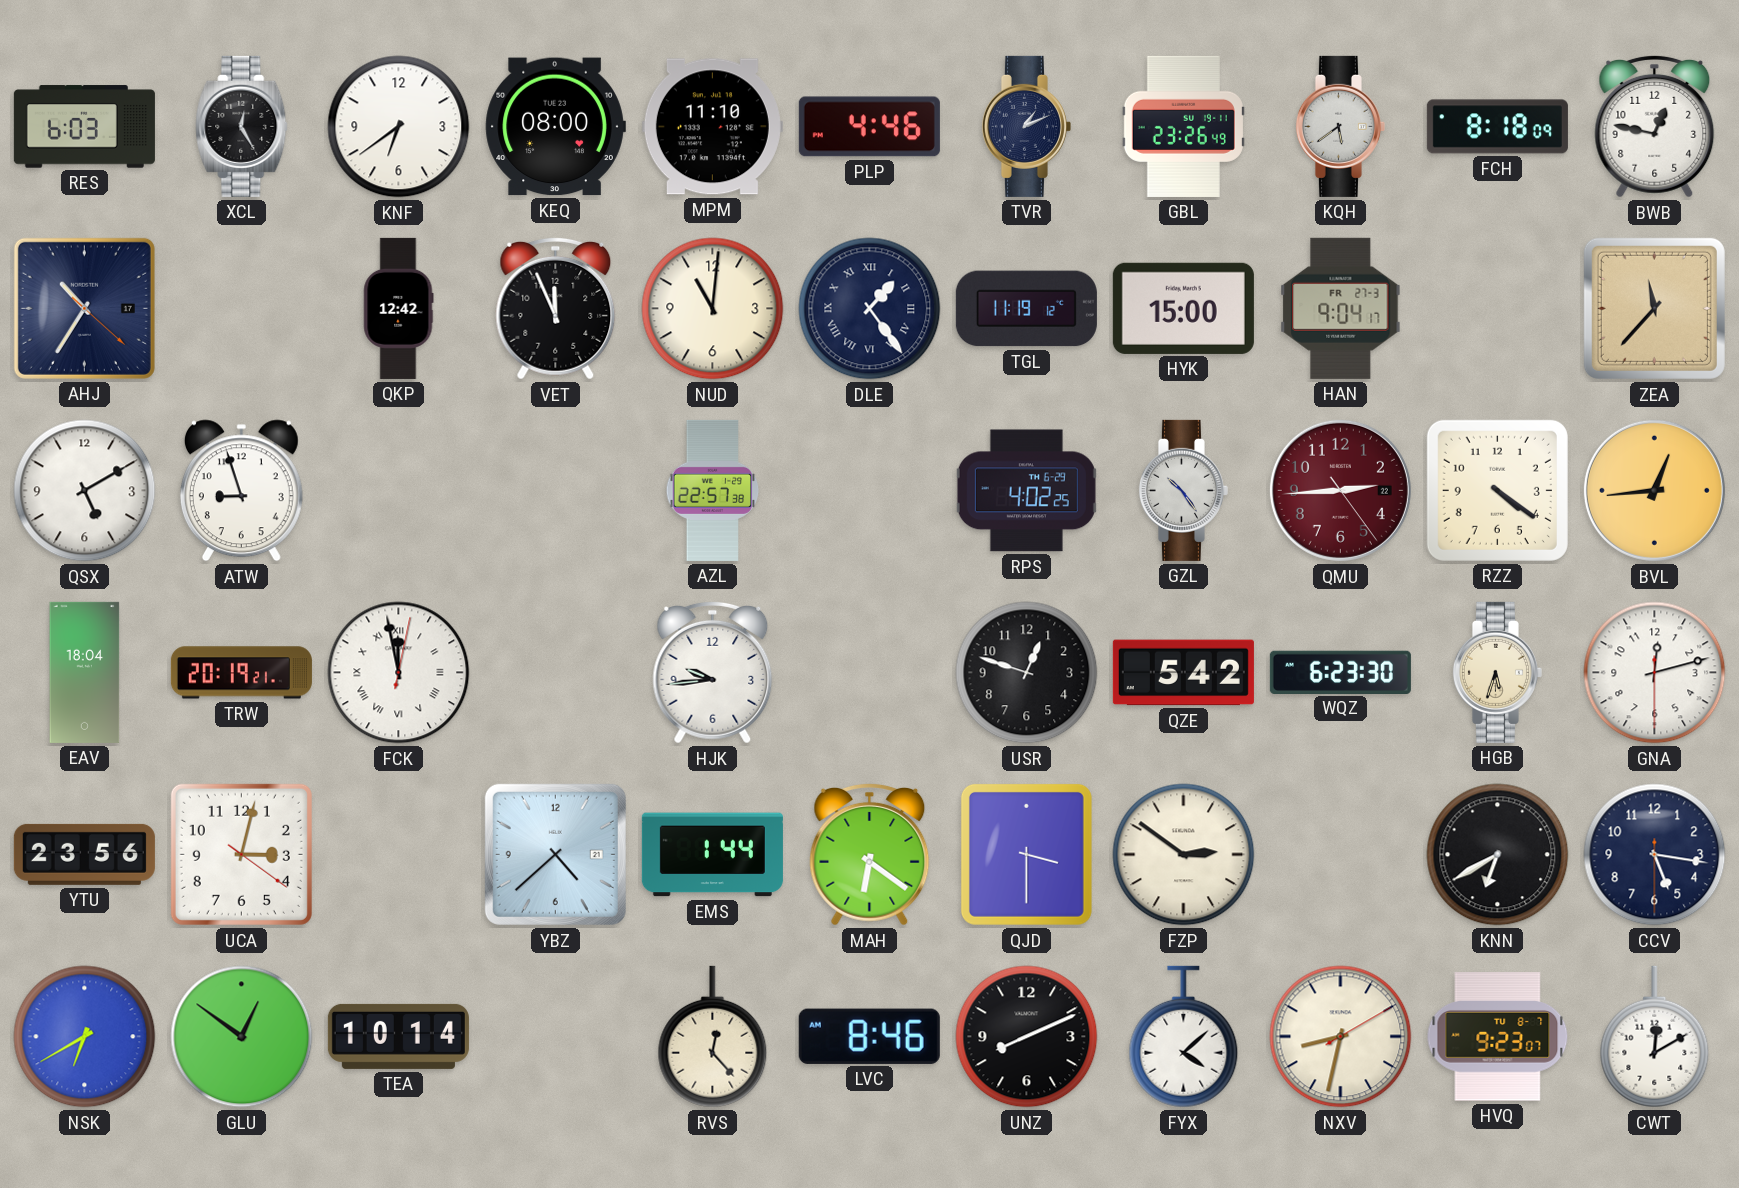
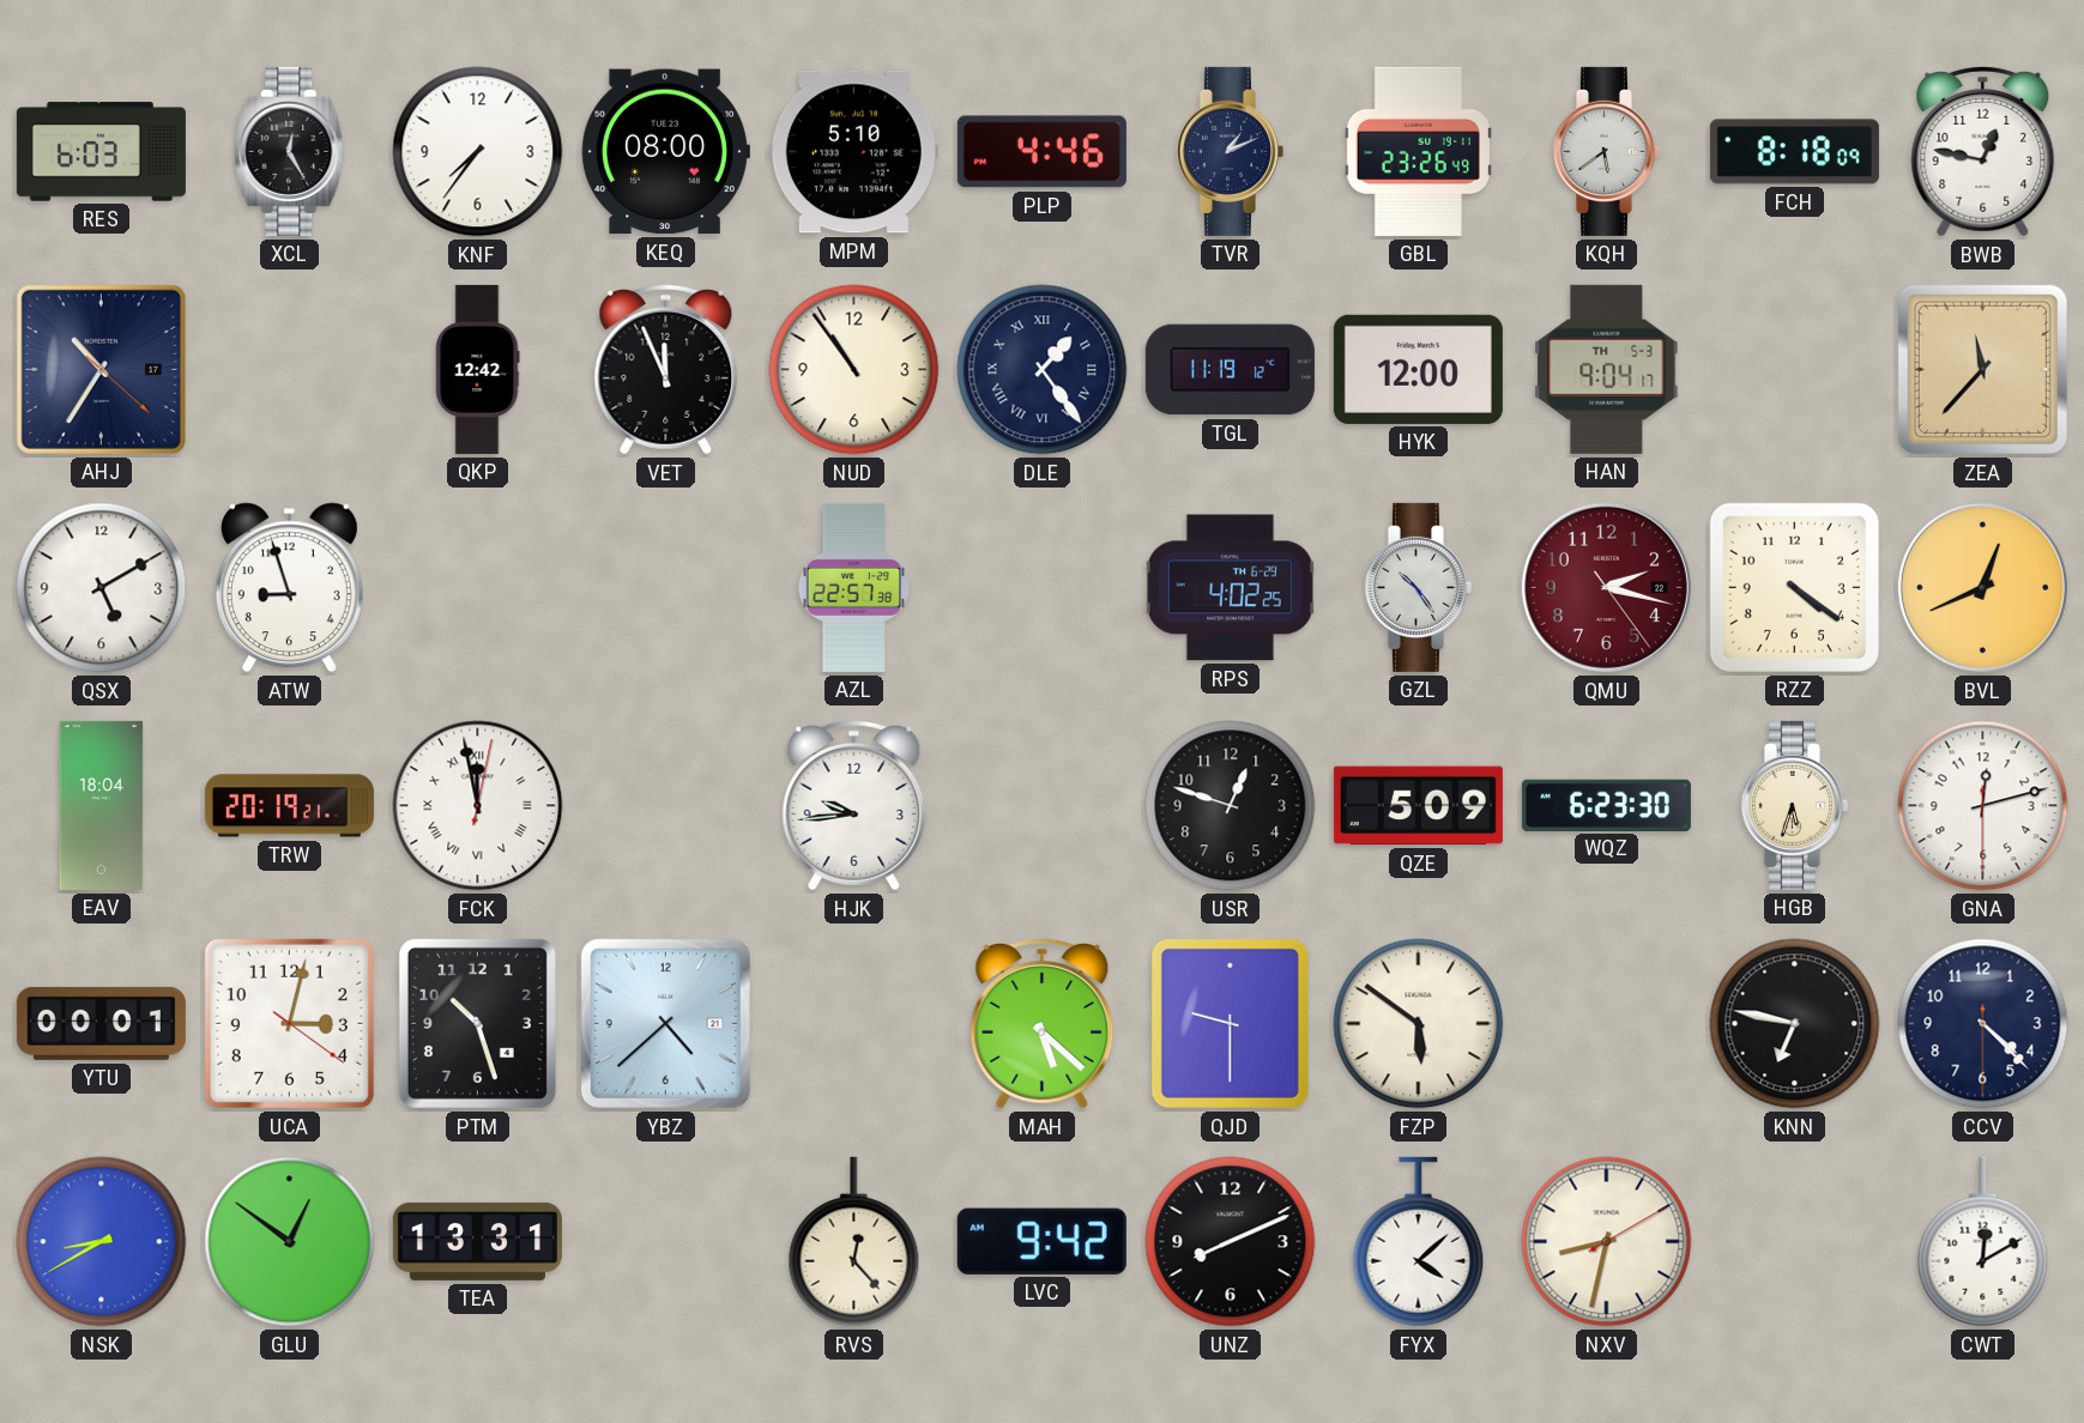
KNF: 6:39 -> 7:36 (478, 152)
MPM: 11:10 -> 5:10 (853, 152)
NUD: 11:01 -> 10:54 (854, 370)
HYK: 15:00 -> 12:00 (1418, 369)
HAN date: FR 27-3 -> TH 5-3 (1607, 369)
QMU: 2:44 -> 2:17 (1606, 587)
BVL: 12:44 -> 12:41 (1982, 587)
QZE: 5:42 -> 5:09 (1418, 806)
YTU: 23:56 -> 00:01 (101, 1023)
PTM: none -> 10:27 (477, 1023)
EMS: 1:44 -> none (712, 855)
MAH: 6:21 -> 5:22 (1043, 1023)
QJD: 3:30 -> 9:30 (1230, 1023)
FZP: 2:51 -> 5:51 (1419, 1024)
KNN: 6:40 -> 6:47 (1795, 1024)
CCV: 5:16 -> 4:22 (1983, 1024)
NSK: 6:40 -> 8:40 (102, 1242)
TEA: 10:14 -> 13:31 (477, 1241)
LVC: 8:46 -> 9:42 (1041, 1241)
HVQ: 9:23 -> none (1498, 1037)
